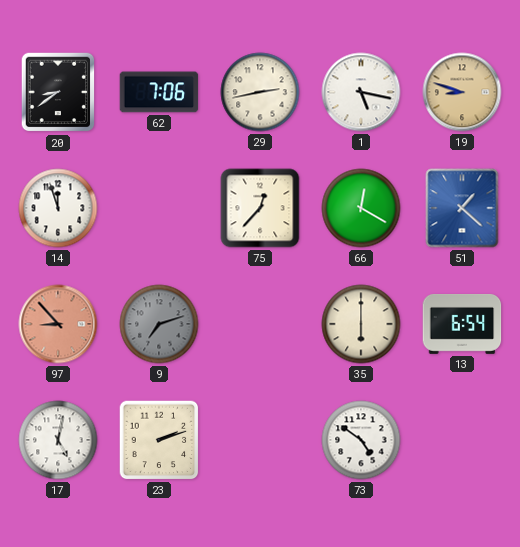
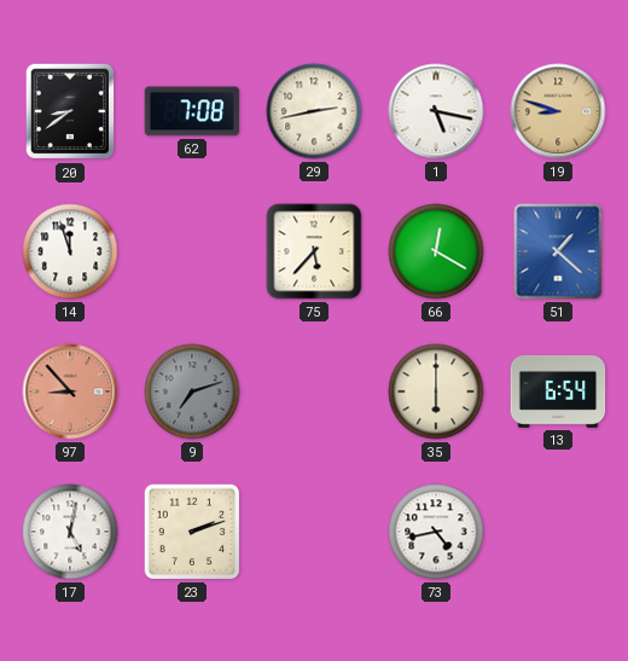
62: 7:06 -> 7:08 (192, 111)
75: 12:37 -> 5:37 (314, 251)
73: 4:51 -> 4:43 (436, 532)
